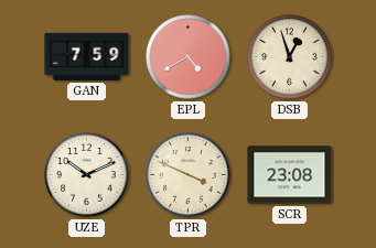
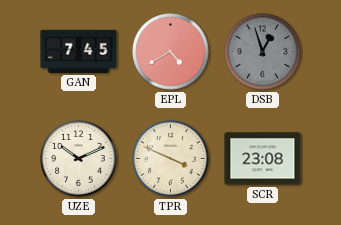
GAN: 7:59 -> 7:45 (79, 51)
DSB dial: cream -> grey (263, 52)
